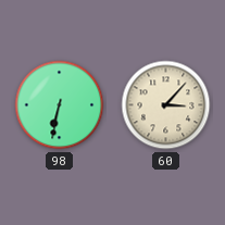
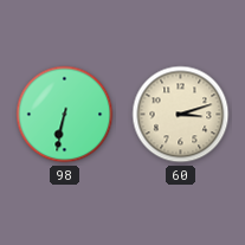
60: 3:07 -> 3:12 (181, 115)
